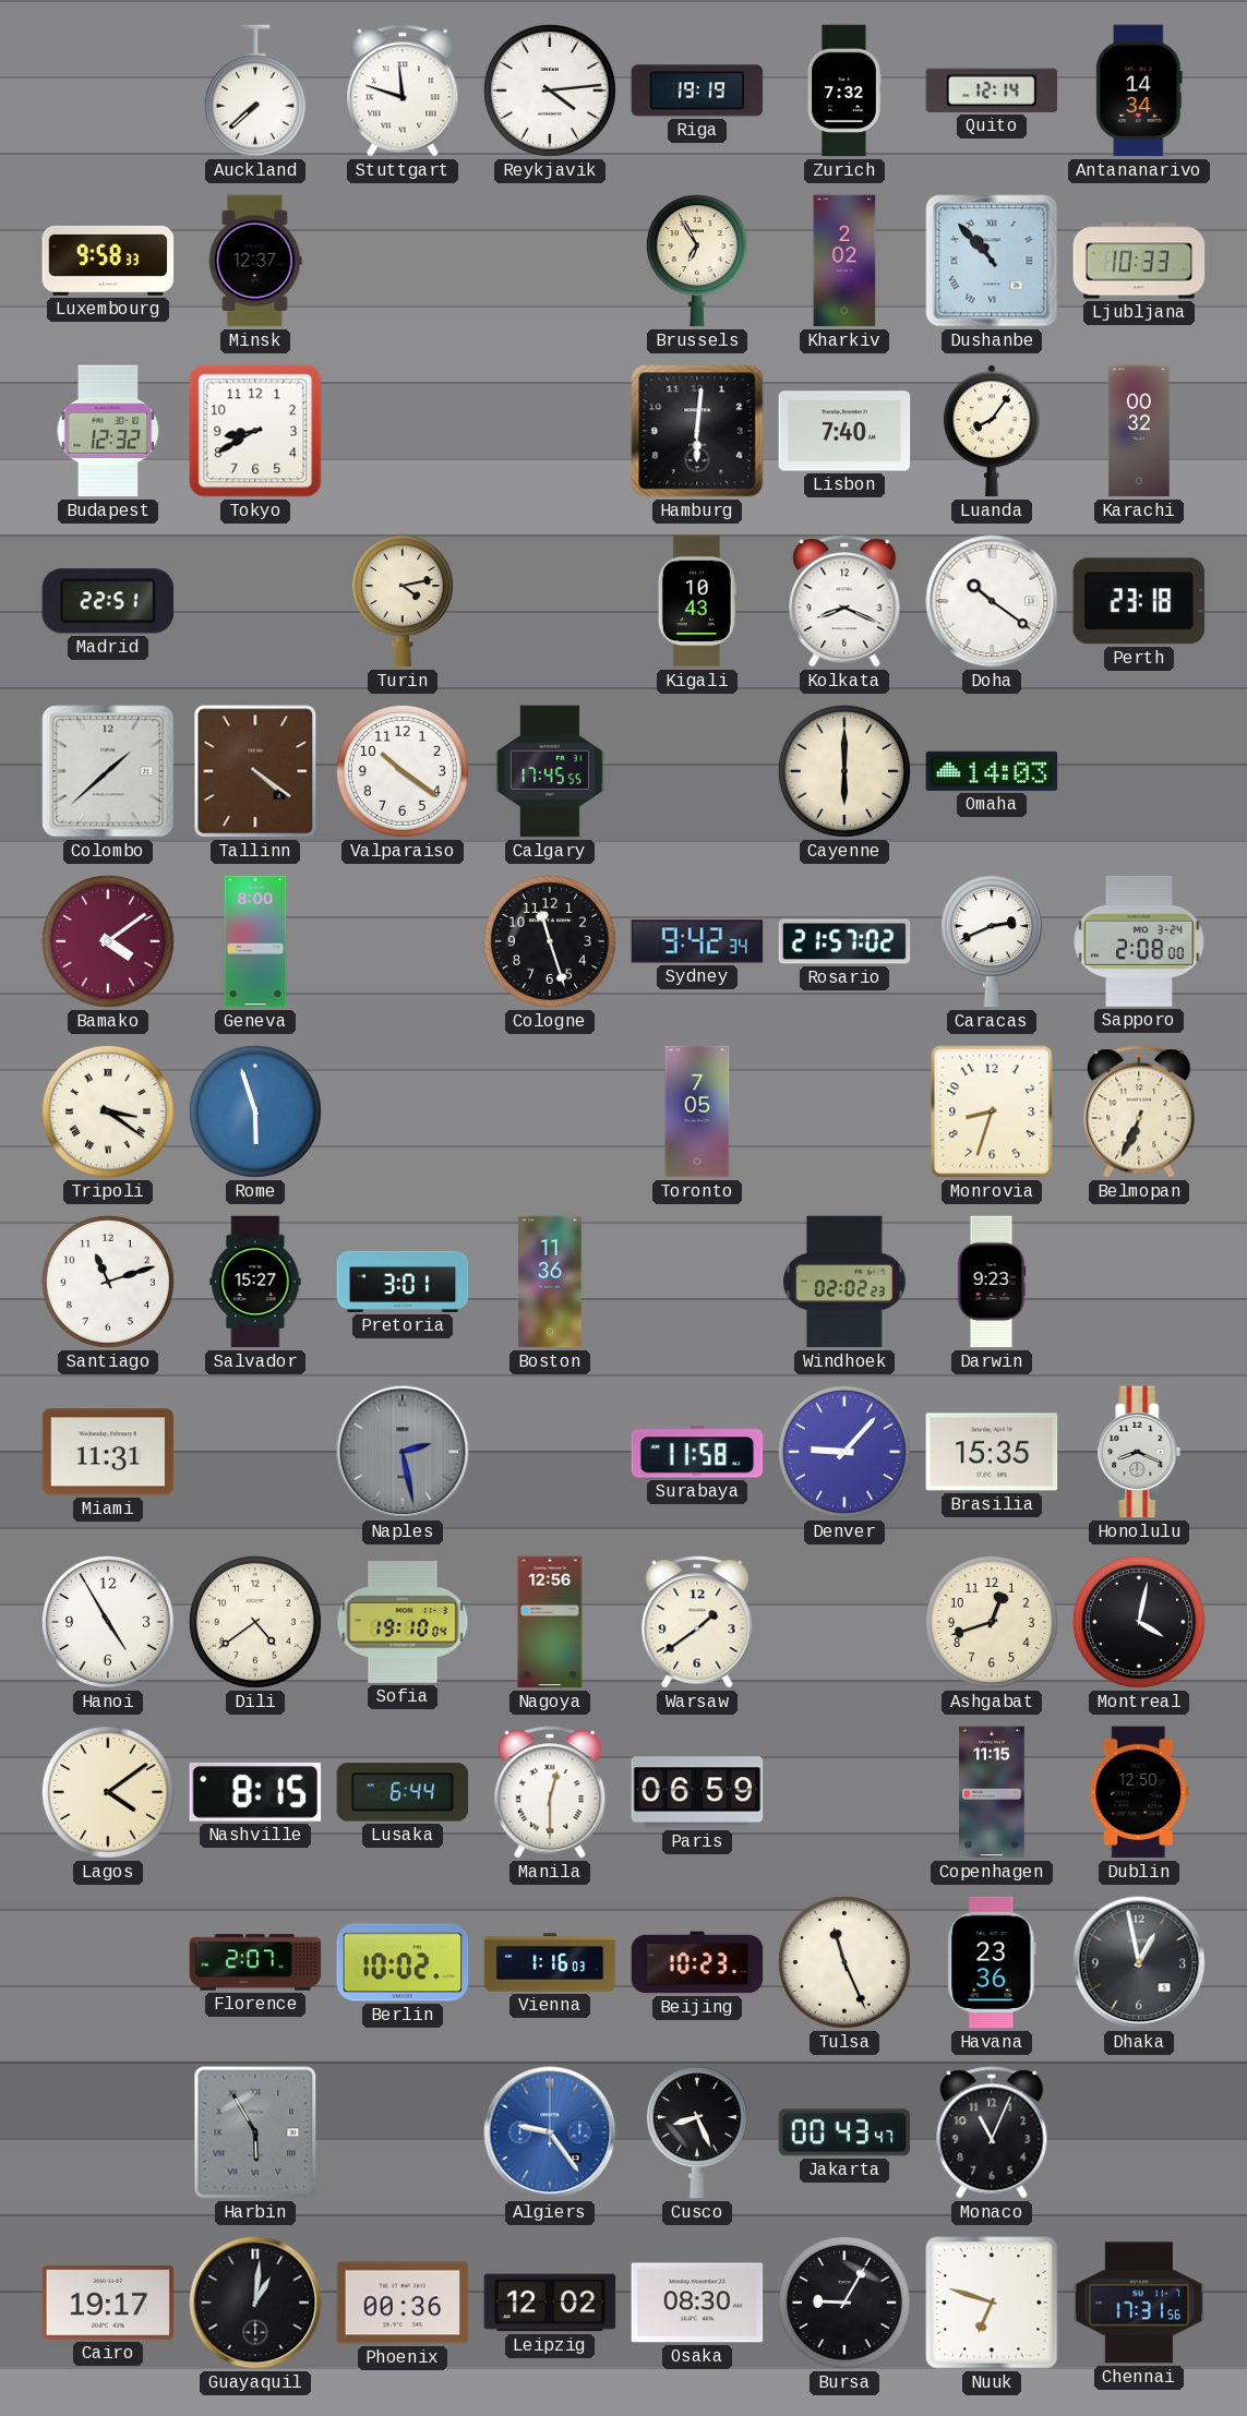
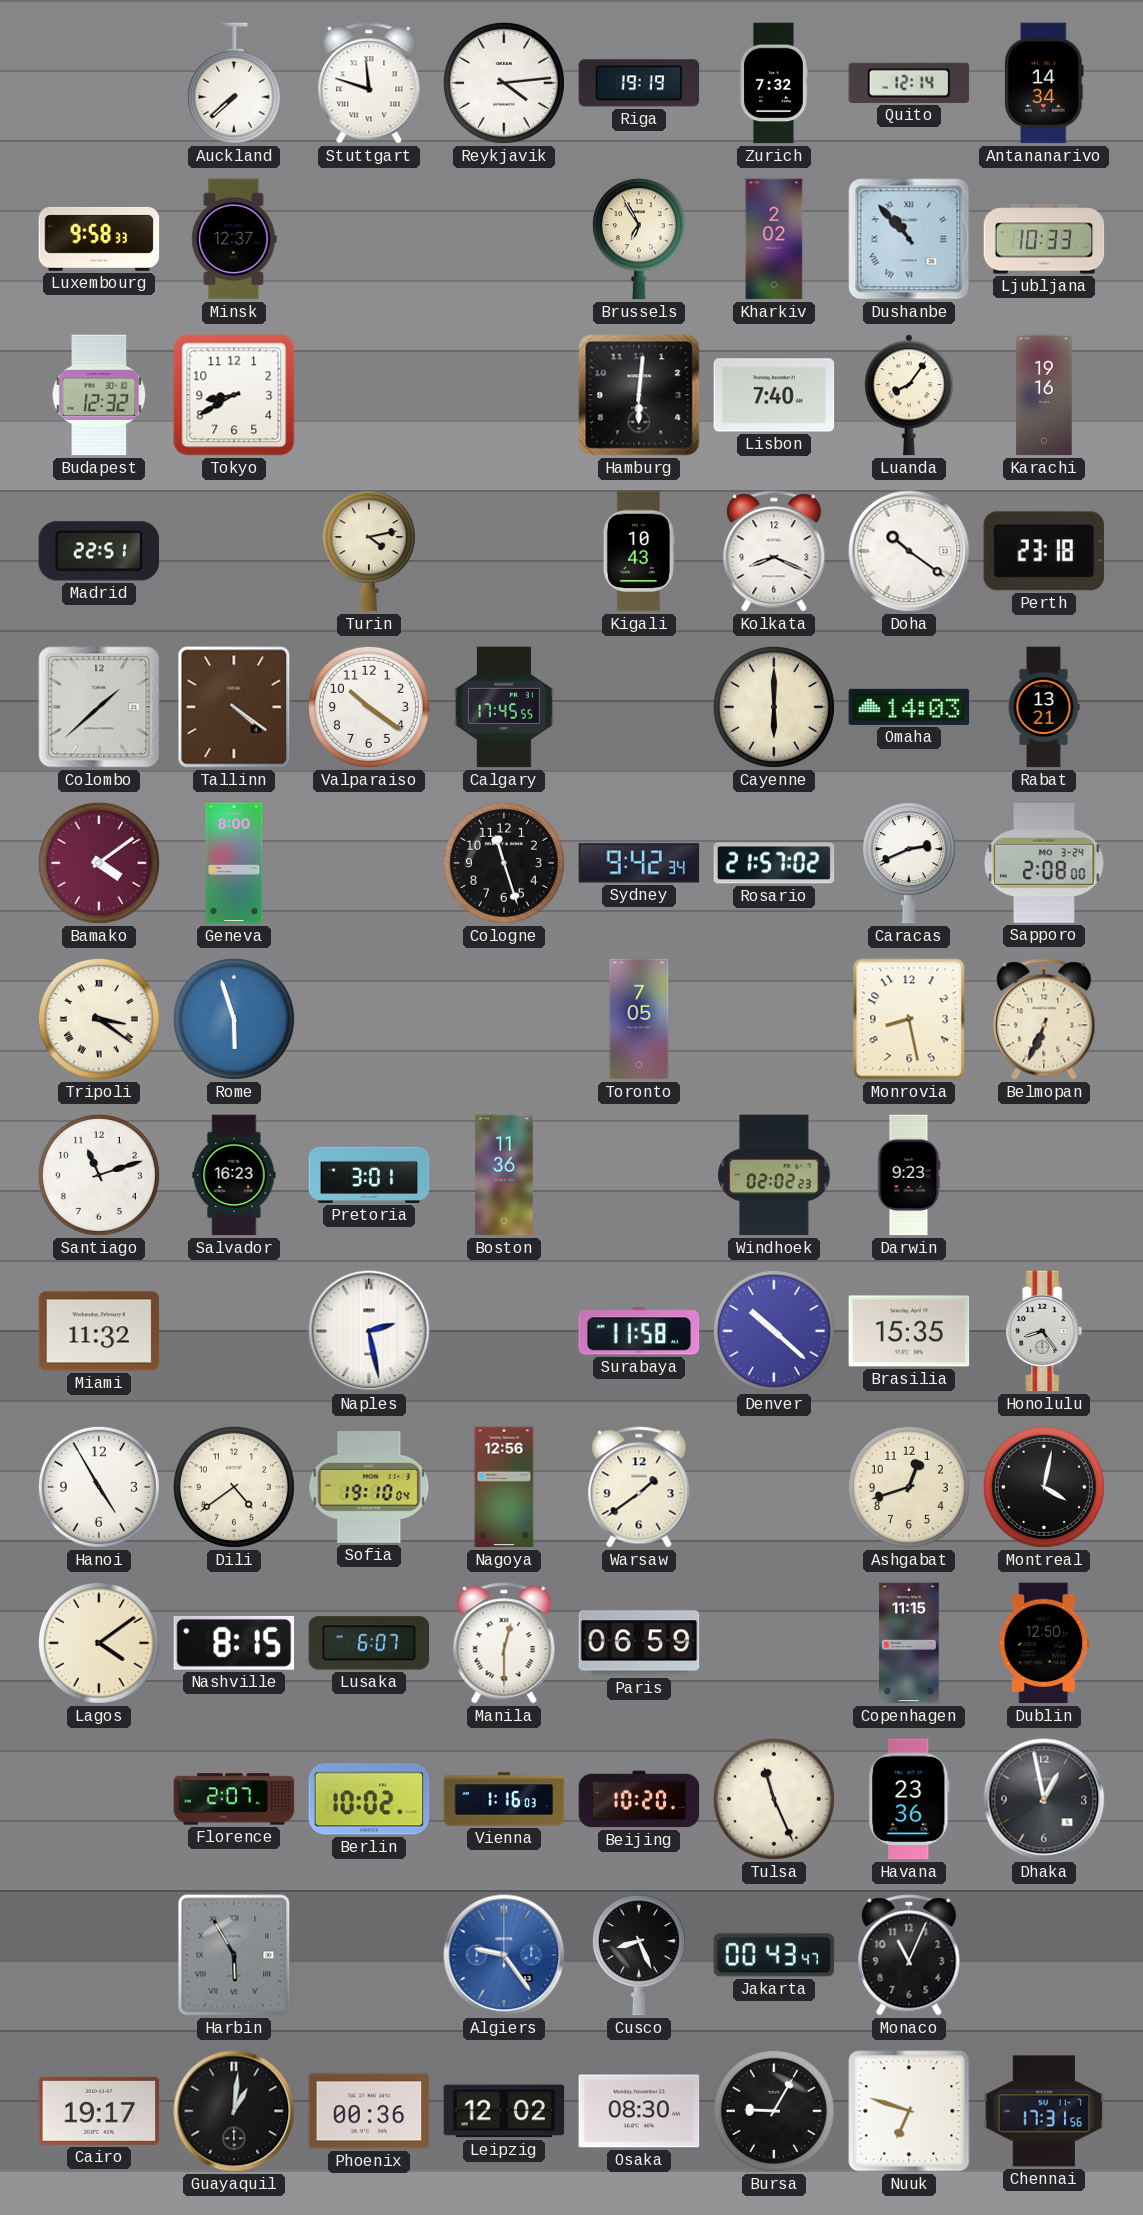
Karachi: 00:32 -> 19:16 (1044, 395)
Rabat: none -> 13:21 (1044, 707)
Monrovia: 8:33 -> 8:28 (909, 1019)
Salvador: 15:27 -> 16:23 (234, 1175)
Miami: 11:31 -> 11:32 (99, 1331)
Naples dial: grey -> white (369, 1331)
Denver: 9:07 -> 10:22 (774, 1331)
Honolulu: 8:19 -> 8:24 (1044, 1331)
Lusaka: 6:44 -> 6:07 (369, 1643)
Beijing: 10:23 -> 10:20 (639, 1799)
